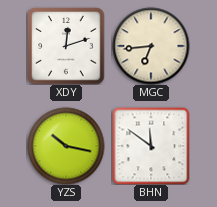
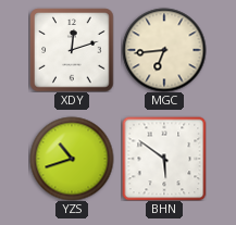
YZS: 10:17 -> 10:42 (72, 159)
BHN: 11:51 -> 5:51 (164, 159)
